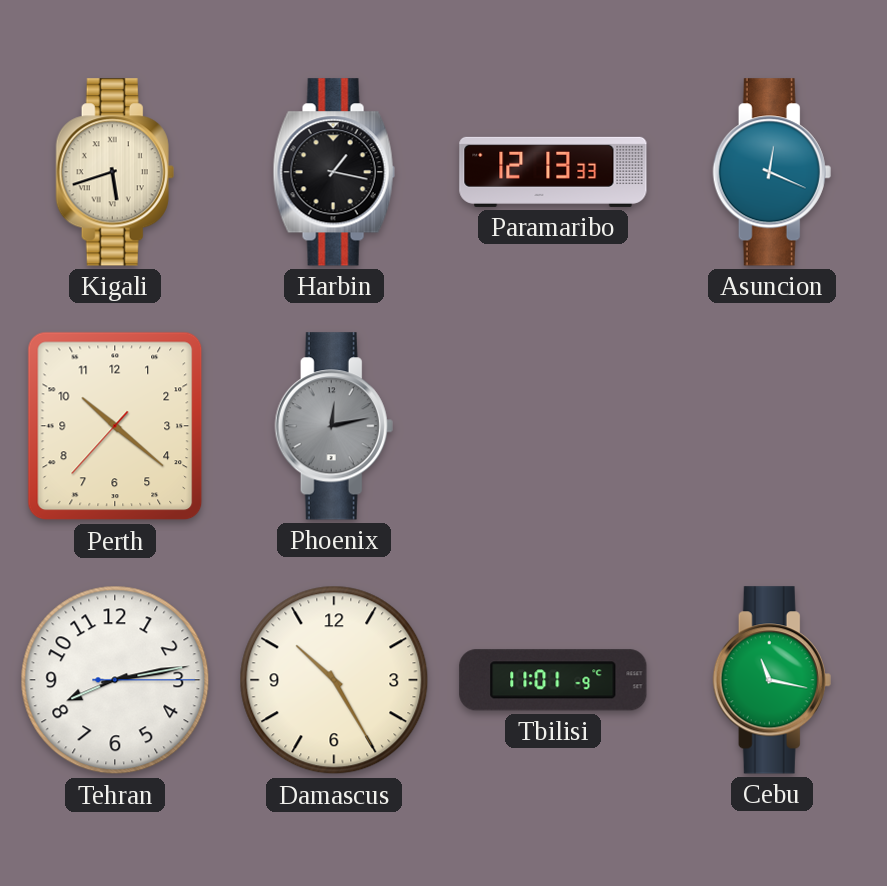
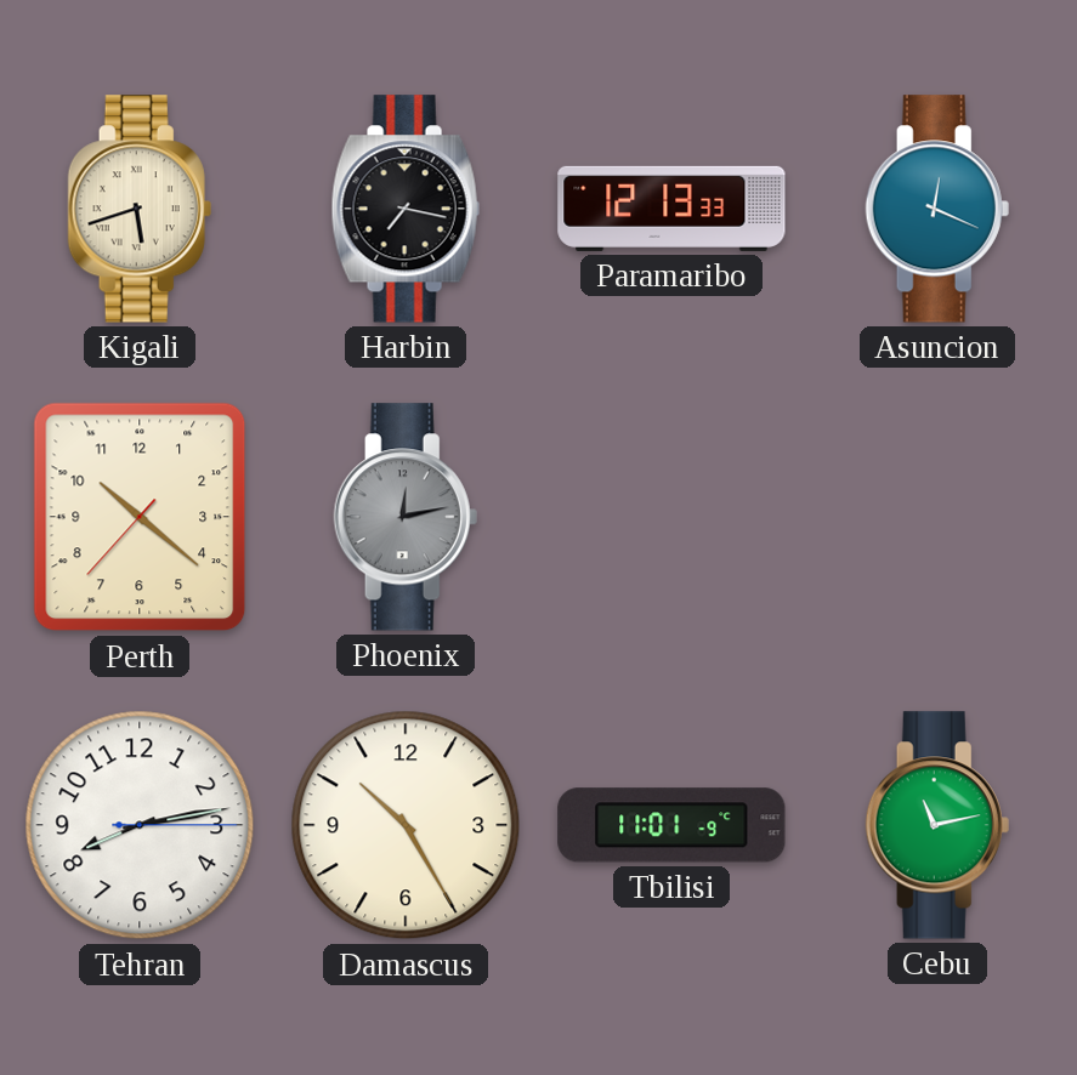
Harbin: 1:17 -> 7:17 (406, 209)
Cebu: 11:17 -> 11:13 (937, 825)
